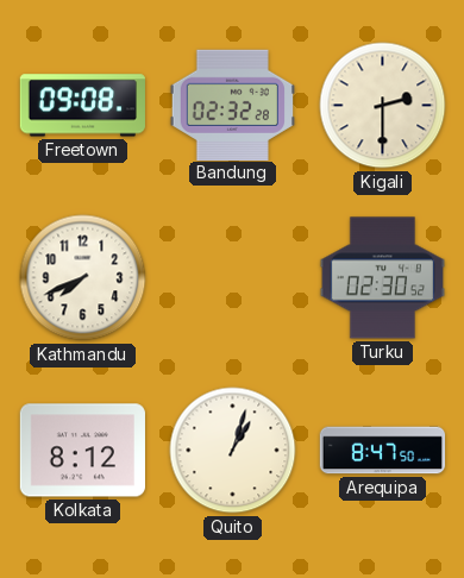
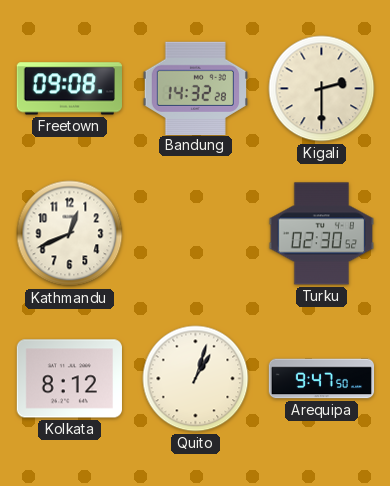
Bandung: 02:32 -> 14:32 (195, 88)
Kathmandu: 7:41 -> 12:41 (70, 234)
Arequipa: 8:47 -> 9:47 (322, 379)
